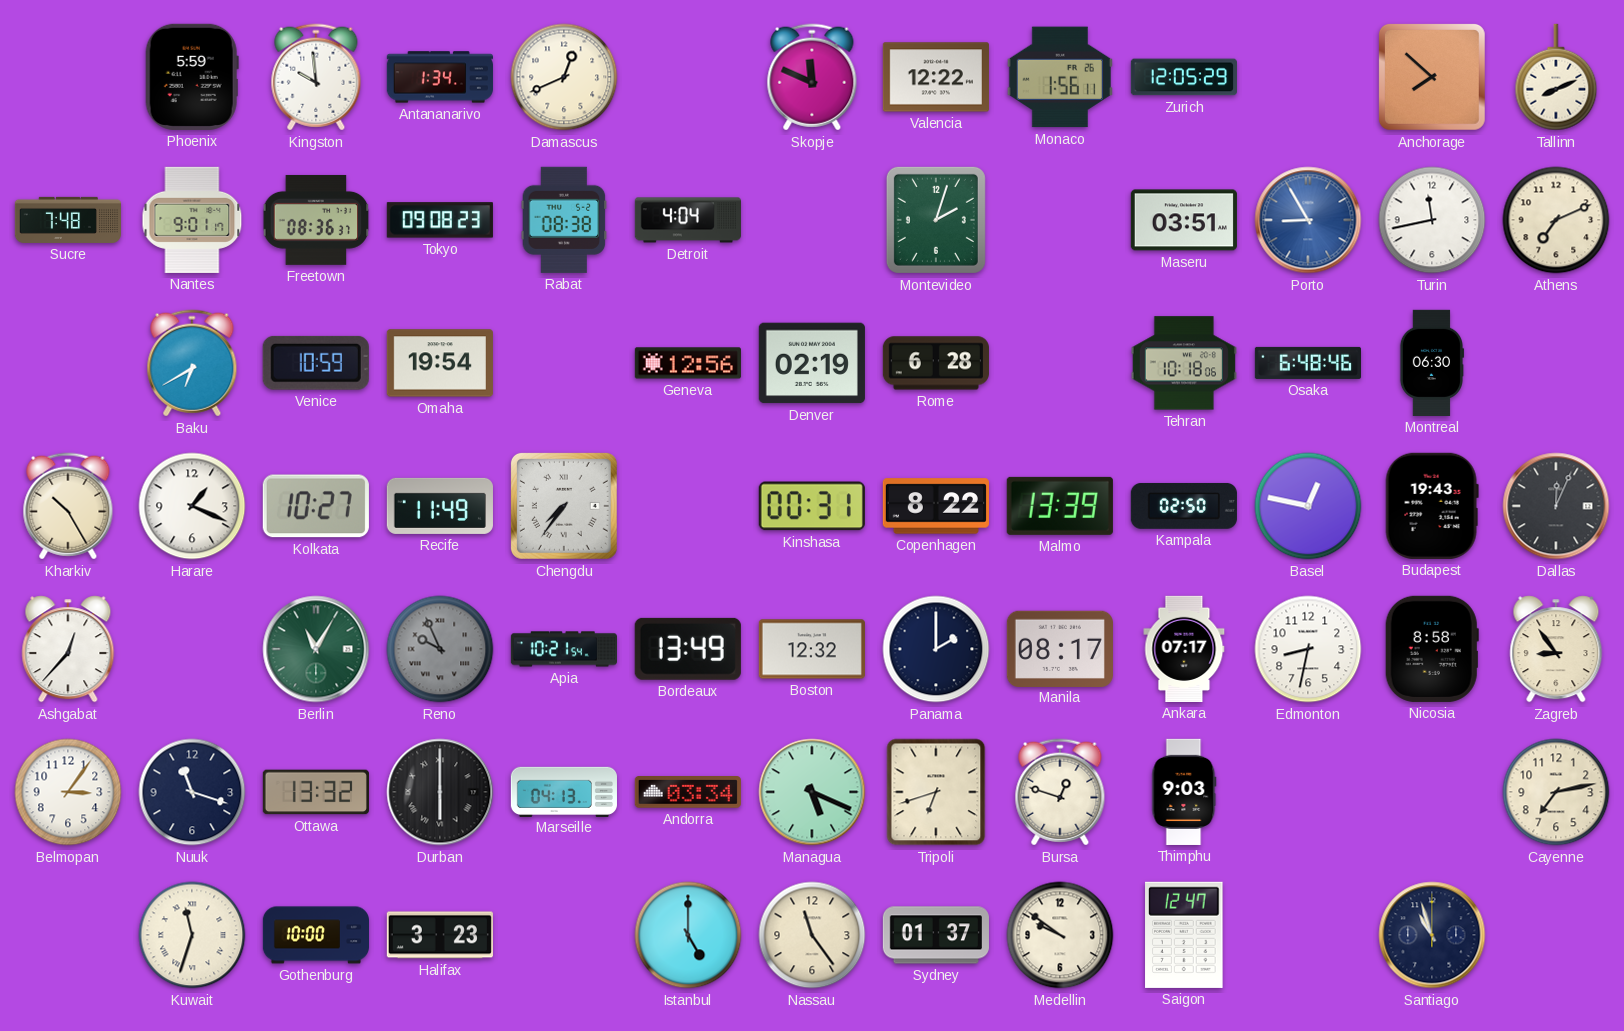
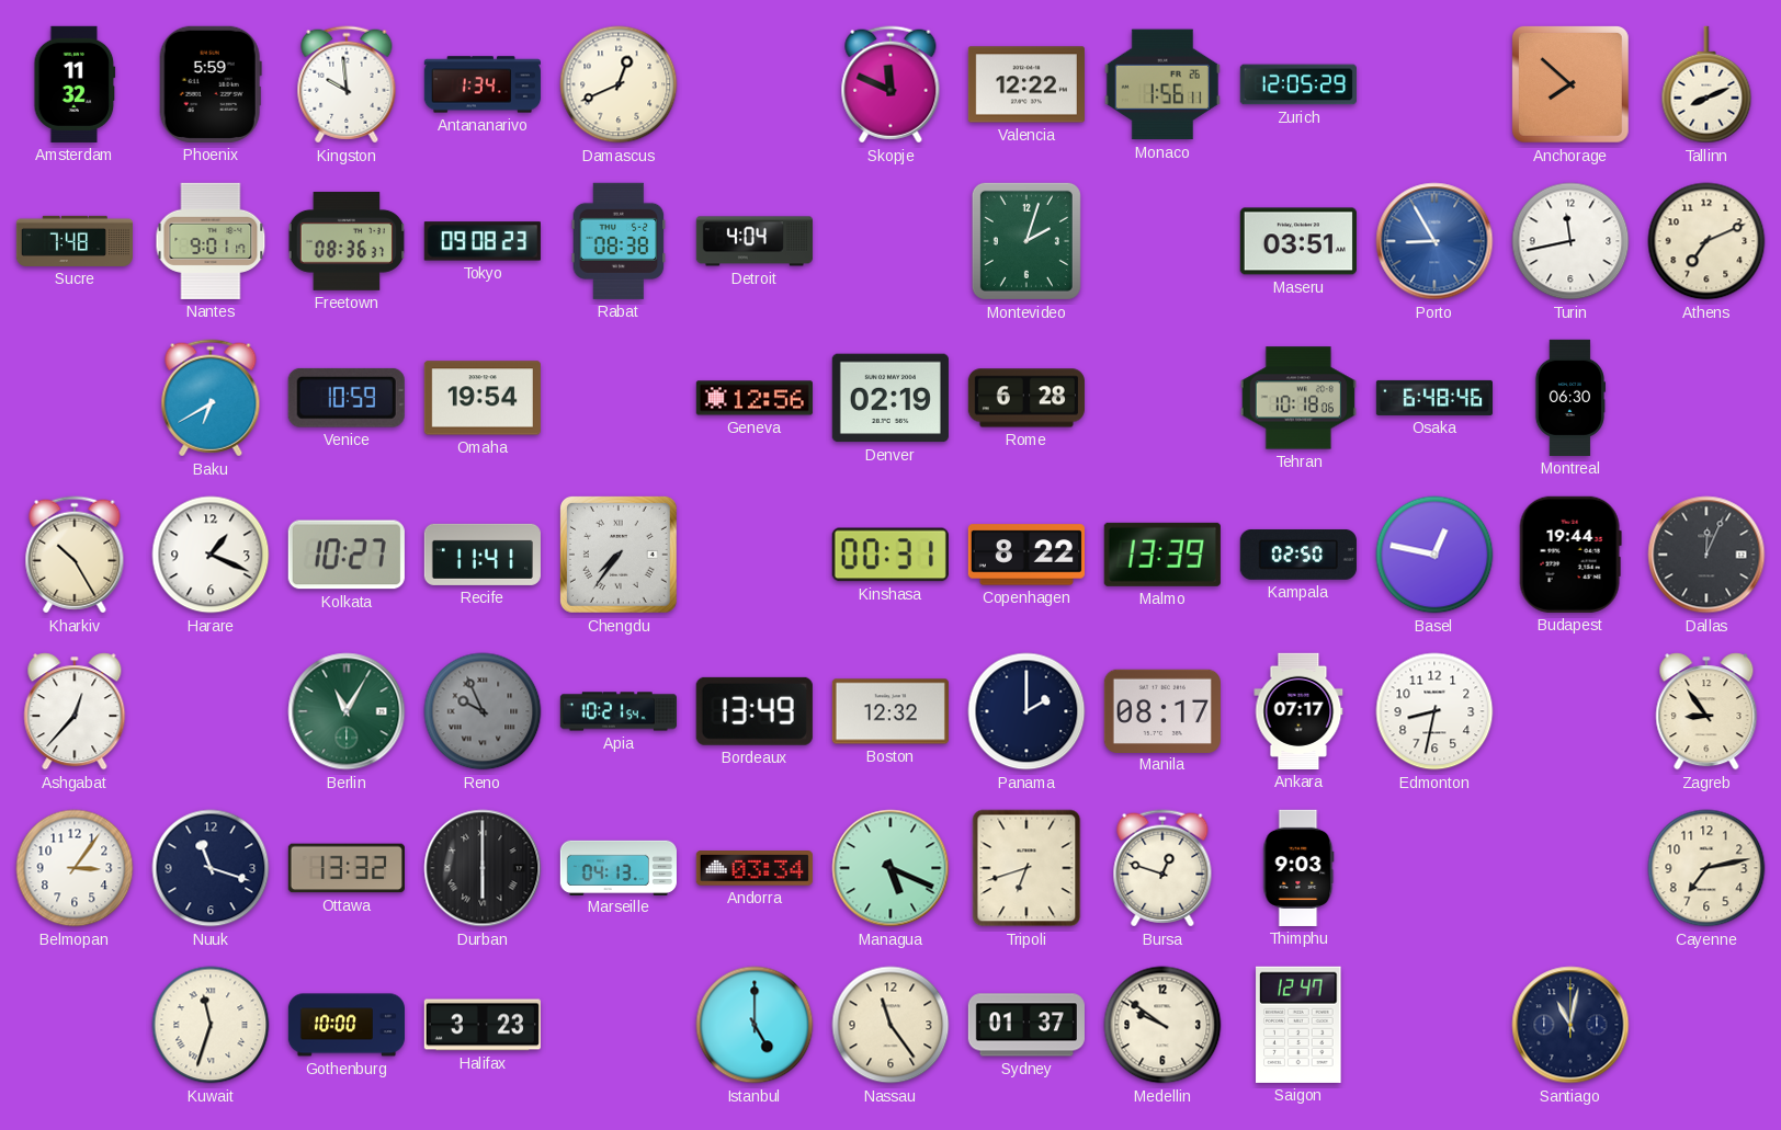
Amsterdam: none -> 11:32 (75, 84)
Recife: 11:49 -> 11:41 (483, 555)
Budapest: 19:43 -> 19:44 (1570, 555)
Nicosia: 8:58 -> none (1432, 649)
Santiago: 10:57 -> 11:02 (1570, 1025)
